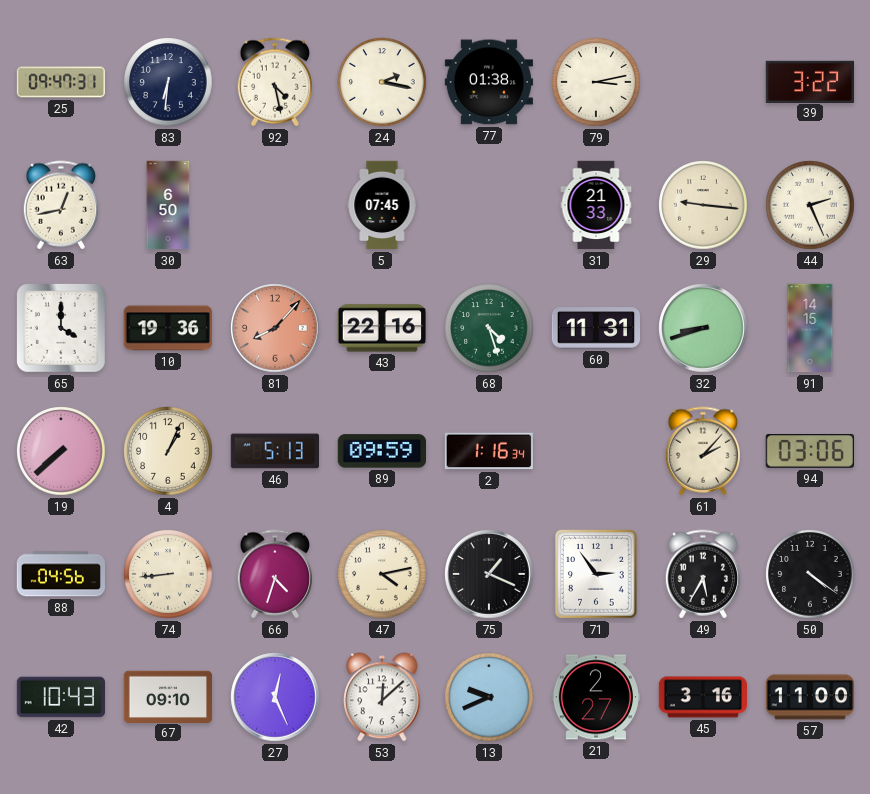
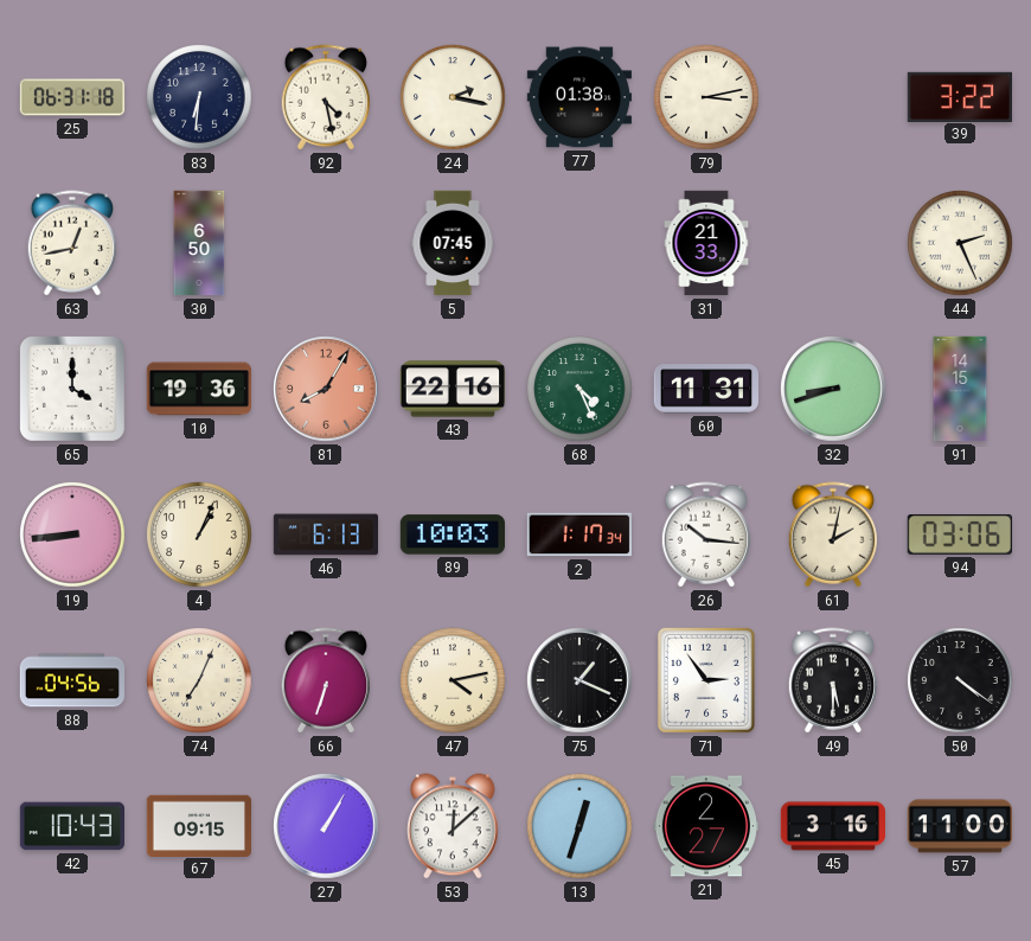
25: 09:47 -> 06:31 (72, 97)
29: 9:16 -> none (703, 205)
81: 8:07 -> 8:05 (326, 389)
68: 4:27 -> 4:26 (579, 389)
19: 7:38 -> 8:44 (72, 534)
46: 5:13 -> 6:13 (326, 534)
89: 09:59 -> 10:03 (452, 534)
2: 1:16 -> 1:17 (578, 534)
26: none -> 10:16 (705, 534)
61: 2:07 -> 2:02 (832, 534)
74: 8:44 -> 7:04 (199, 680)
66: 4:33 -> 6:33 (325, 680)
49: 5:35 -> 5:30 (832, 680)
67: 09:10 -> 09:15 (198, 825)
27: 12:26 -> 1:05 (326, 826)
13: 9:41 -> 12:33 (579, 826)
